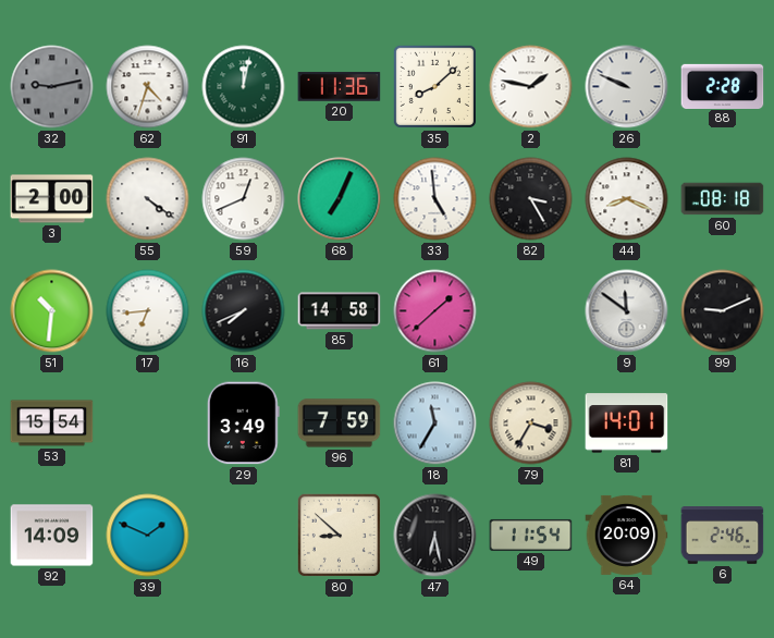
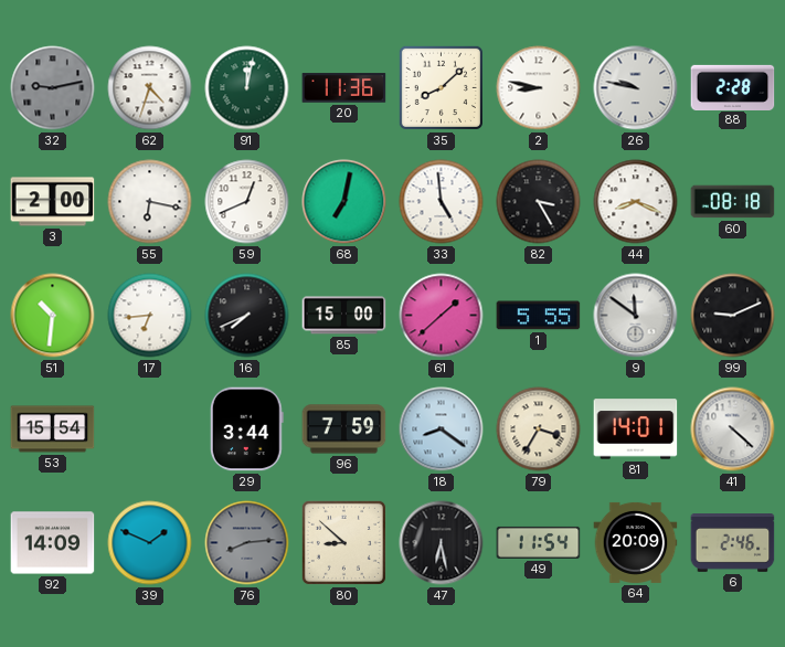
2: 1:47 -> 8:47 (539, 88)
26: 9:49 -> 9:47 (636, 88)
55: 4:21 -> 6:17 (150, 202)
68: 7:04 -> 7:02 (344, 202)
85: 14:58 -> 15:00 (344, 316)
1: none -> 5:55 (539, 316)
29: 3:49 -> 3:44 (246, 429)
18: 11:35 -> 8:21 (442, 429)
41: none -> 4:22 (733, 429)
76: none -> 8:14 (247, 543)
